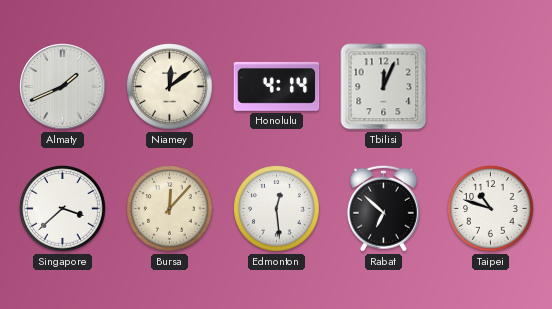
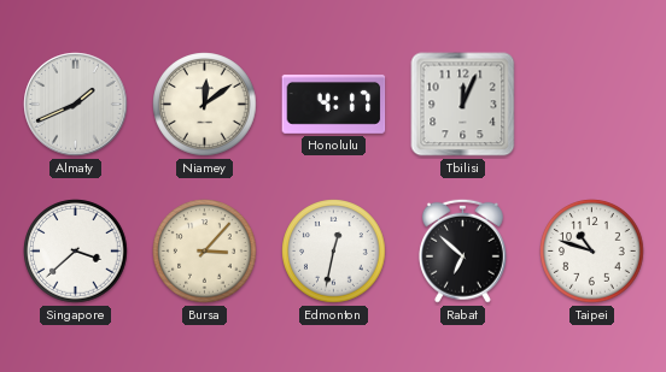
Honolulu: 4:14 -> 4:17 (334, 104)
Bursa: 12:07 -> 3:07 (205, 252)
Edmonton: 12:29 -> 12:32 (334, 252)
